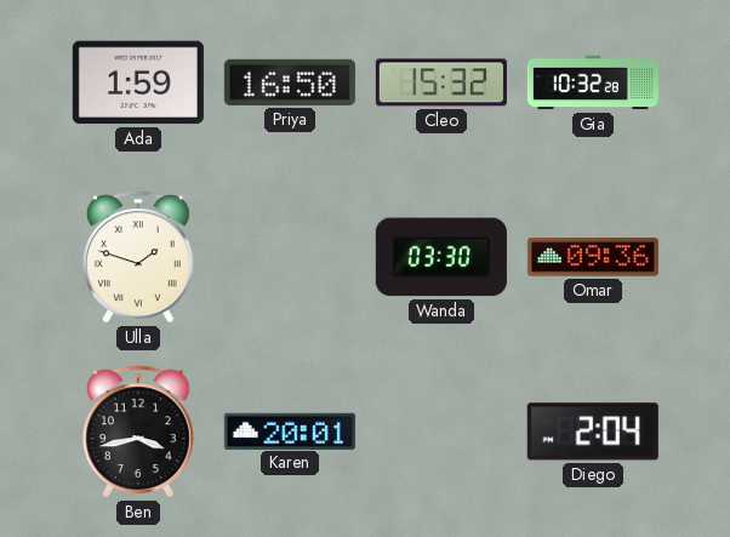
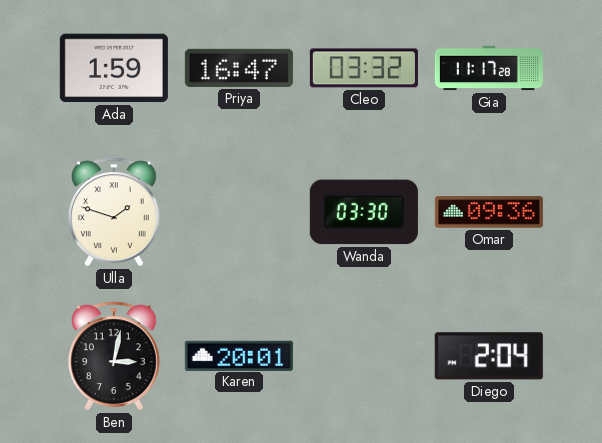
Priya: 16:50 -> 16:47 (239, 68)
Cleo: 15:32 -> 03:32 (364, 68)
Gia: 10:32 -> 11:17 (489, 68)
Ben: 3:43 -> 3:02 (114, 356)
